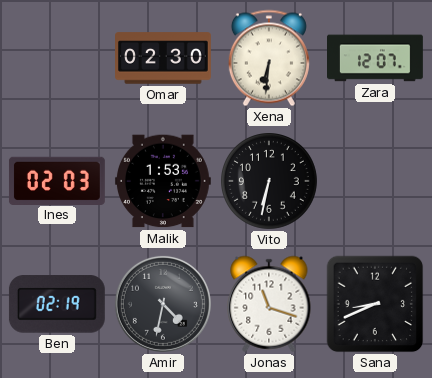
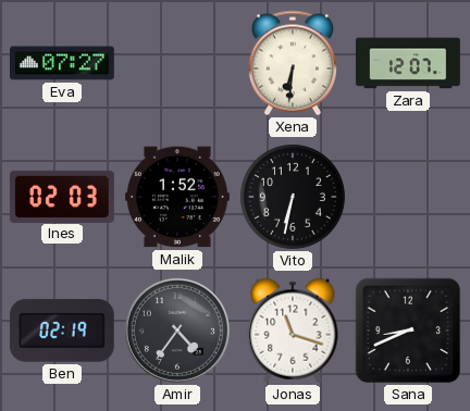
Eva: none -> 07:27 (63, 63)
Omar: 02:30 -> none (164, 58)
Malik: 1:53 -> 1:52 (177, 197)
Amir: 4:32 -> 4:36 (177, 331)
